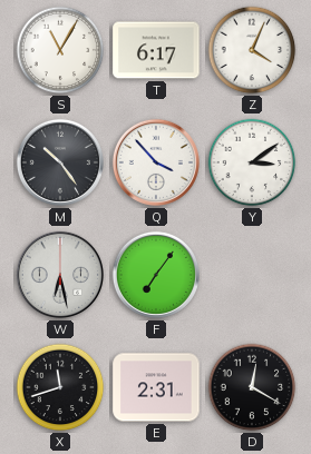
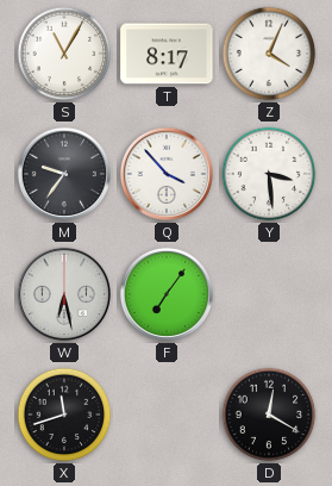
T: 6:17 -> 8:17 (167, 54)
M: 10:24 -> 9:36 (64, 174)
Y: 3:09 -> 3:29 (269, 174)
E: 2:31 -> none (156, 387)
